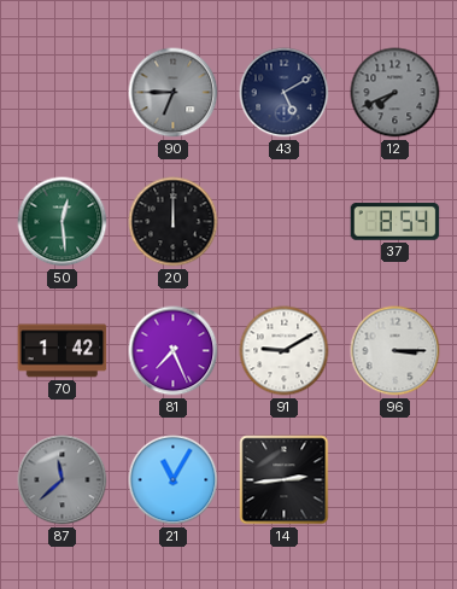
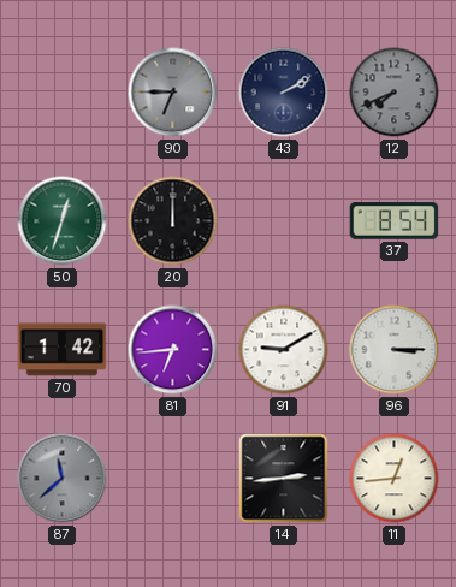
43: 5:10 -> 2:10 (284, 93)
50: 12:29 -> 12:33 (63, 221)
81: 7:26 -> 6:44 (173, 350)
21: 11:05 -> none (174, 480)
11: none -> 12:44 (395, 479)
